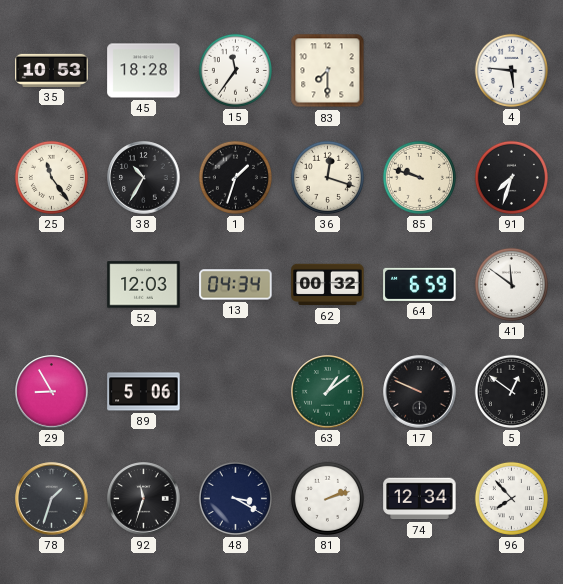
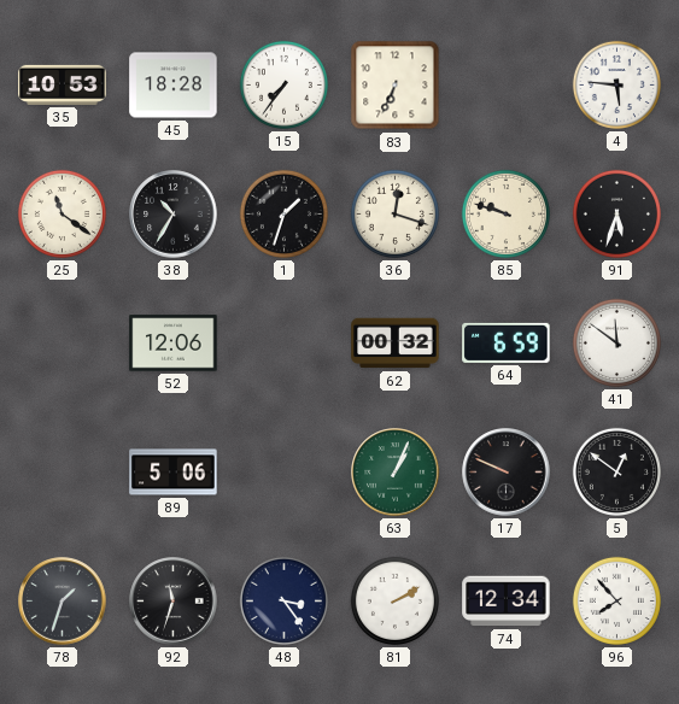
15: 11:36 -> 7:36 (283, 84)
83: 7:30 -> 6:34 (396, 86)
25: 11:24 -> 11:21 (62, 213)
91: 7:33 -> 5:33 (616, 213)
52: 12:03 -> 12:06 (174, 344)
13: 04:34 -> none (236, 285)
29: 8:55 -> none (52, 392)
63: 1:09 -> 1:04 (396, 473)
48: 3:20 -> 3:24 (283, 600)
81: 2:12 -> 2:10 (394, 600)
